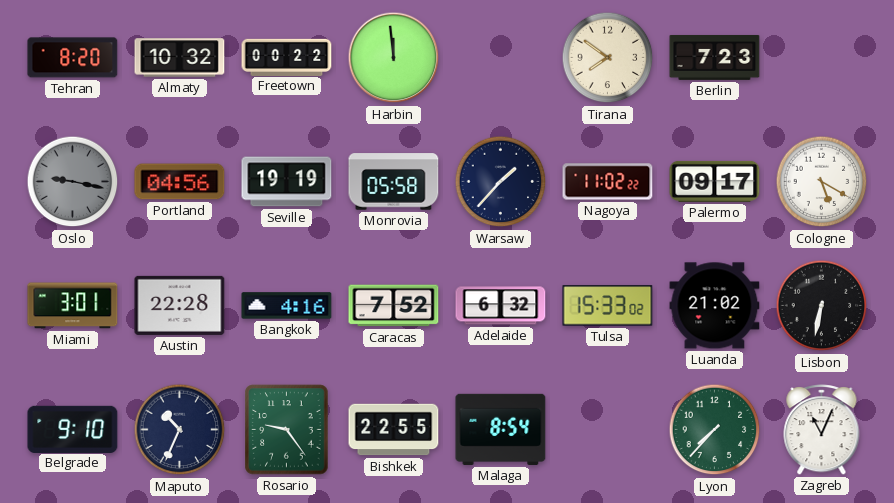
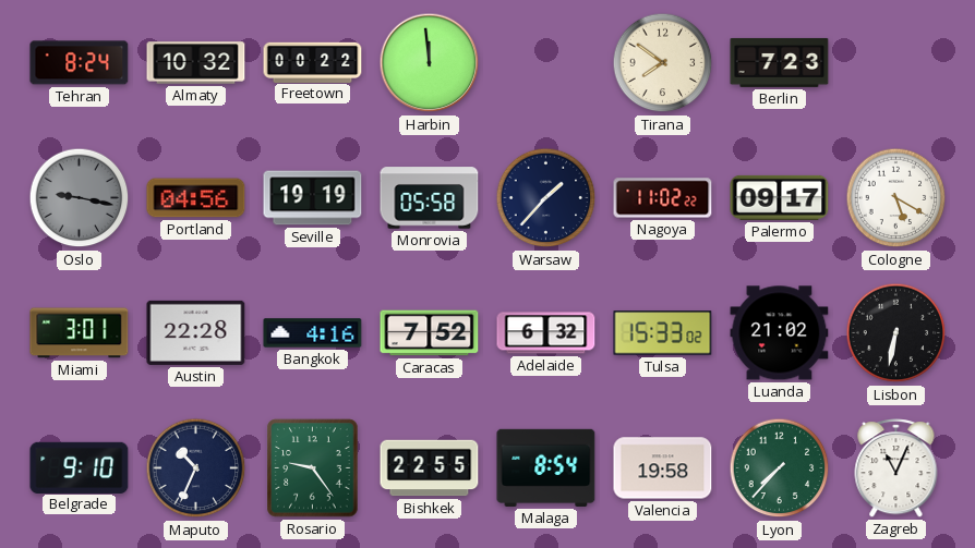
Tehran: 8:20 -> 8:24 (80, 63)
Valencia: none -> 19:58 (663, 468)
